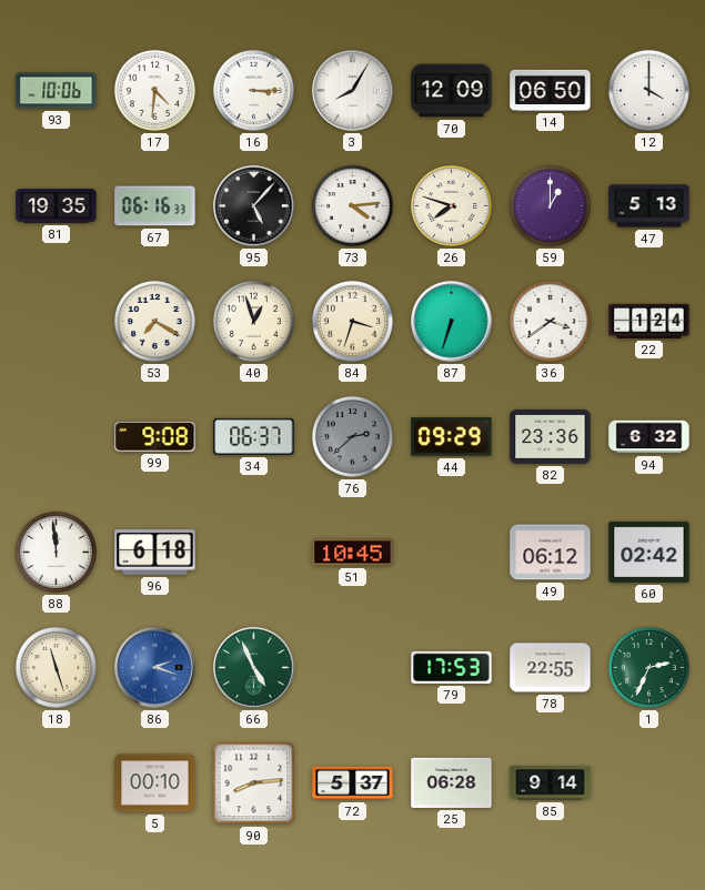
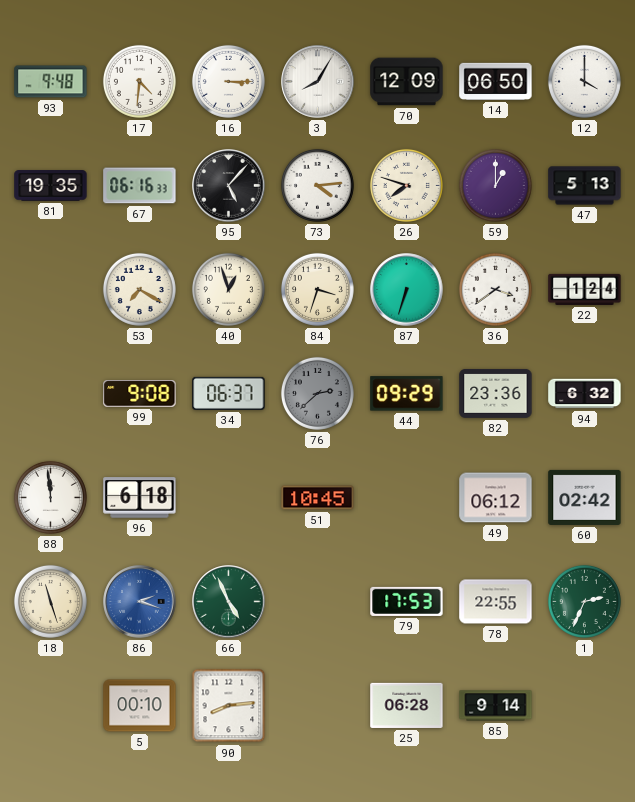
93: 10:06 -> 9:48 (51, 82)
72: 5:37 -> none (353, 783)
